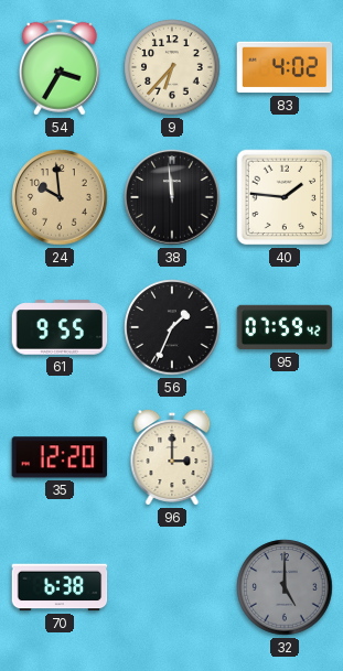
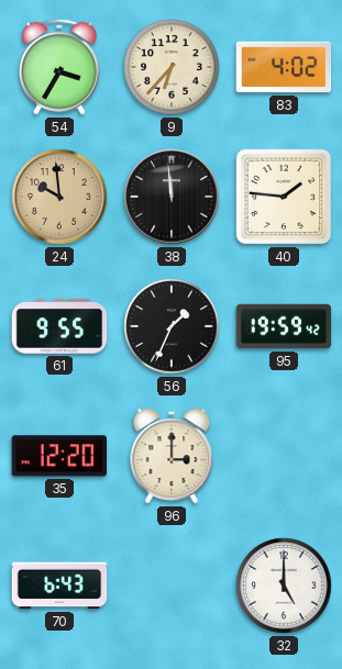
95: 07:59 -> 19:59 (284, 326)
70: 6:38 -> 6:43 (59, 586)
32 dial: grey -> white (284, 586)
